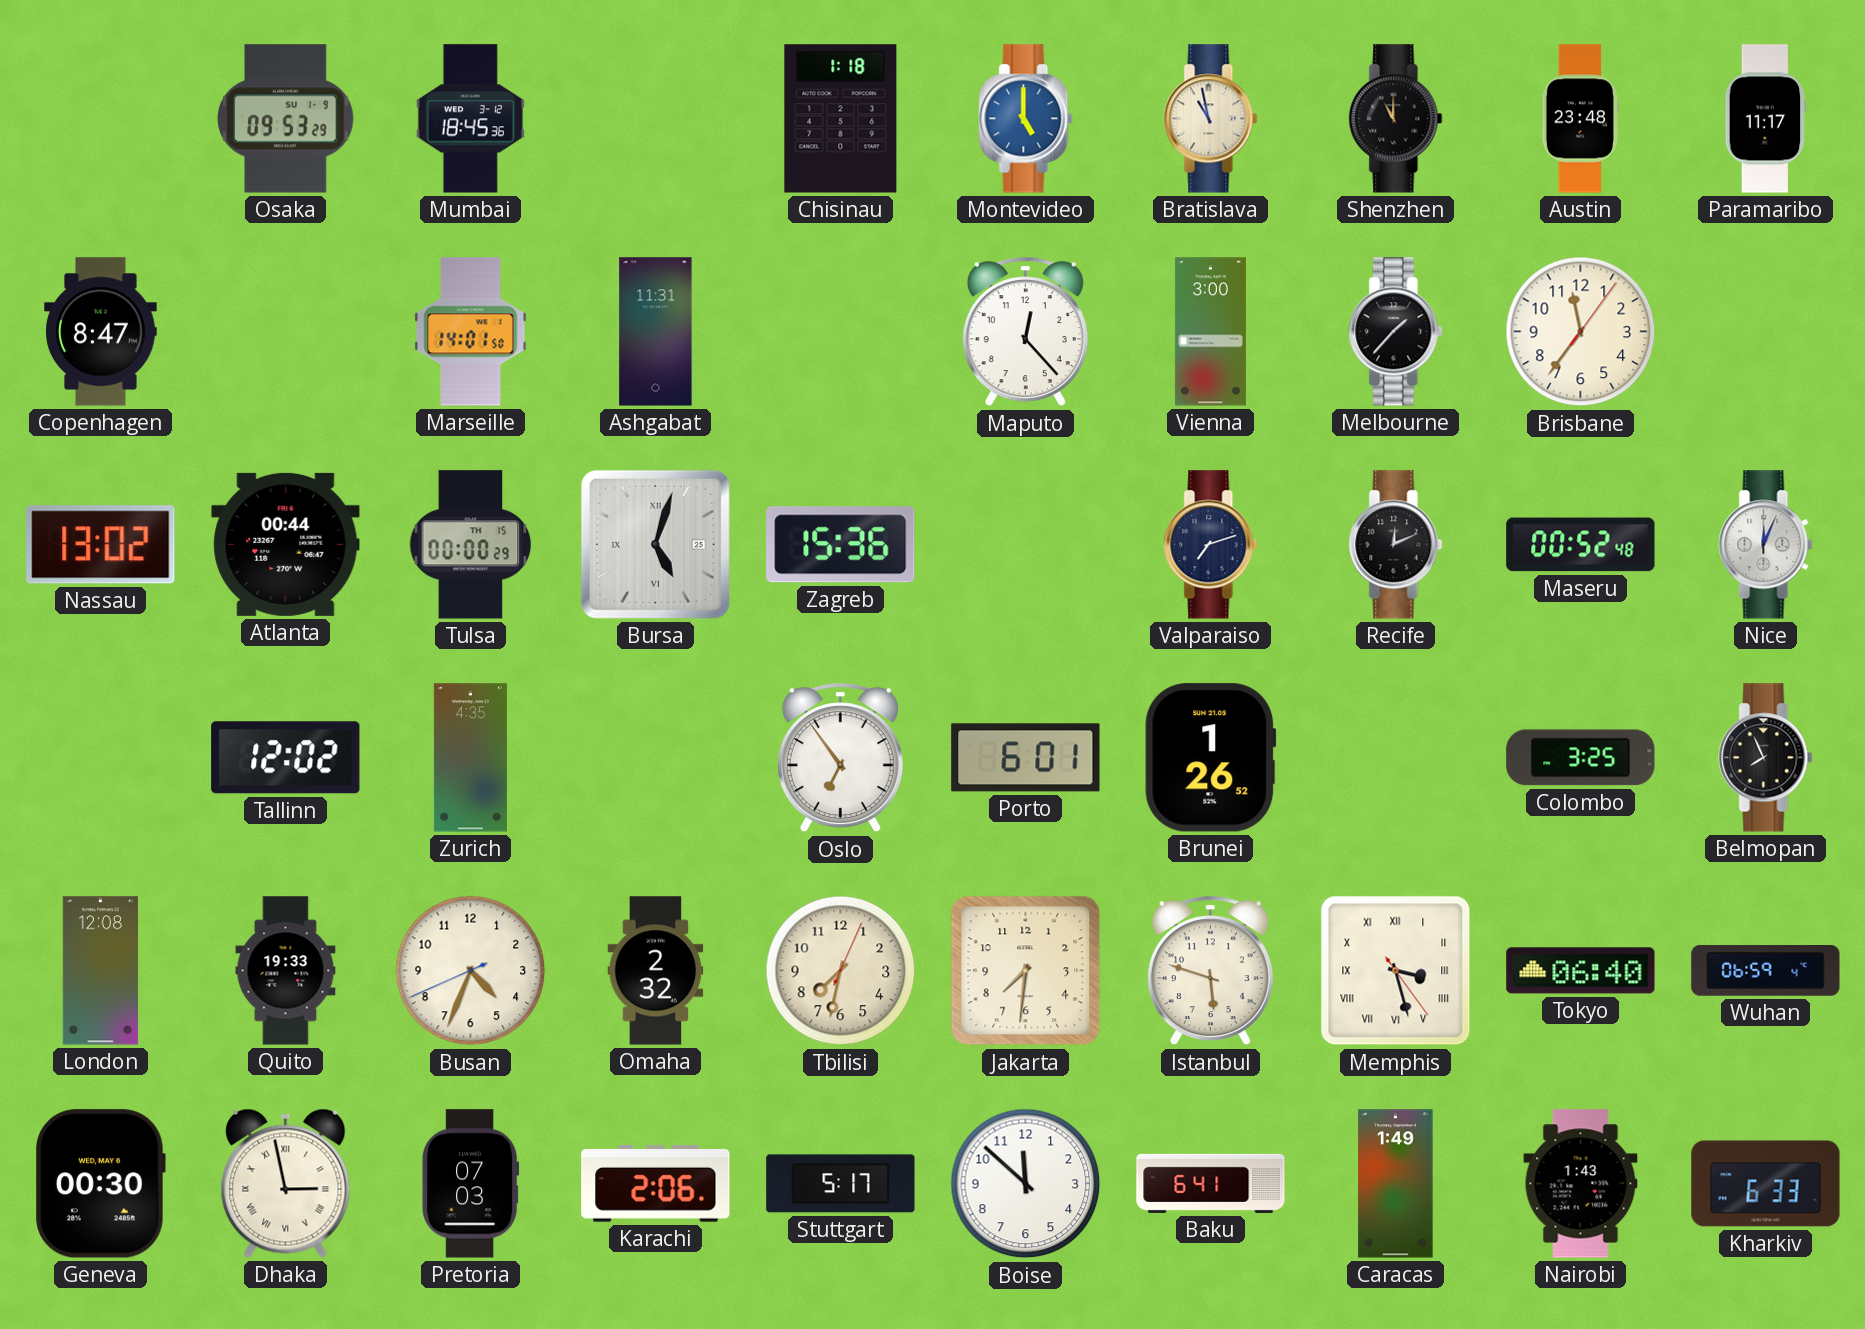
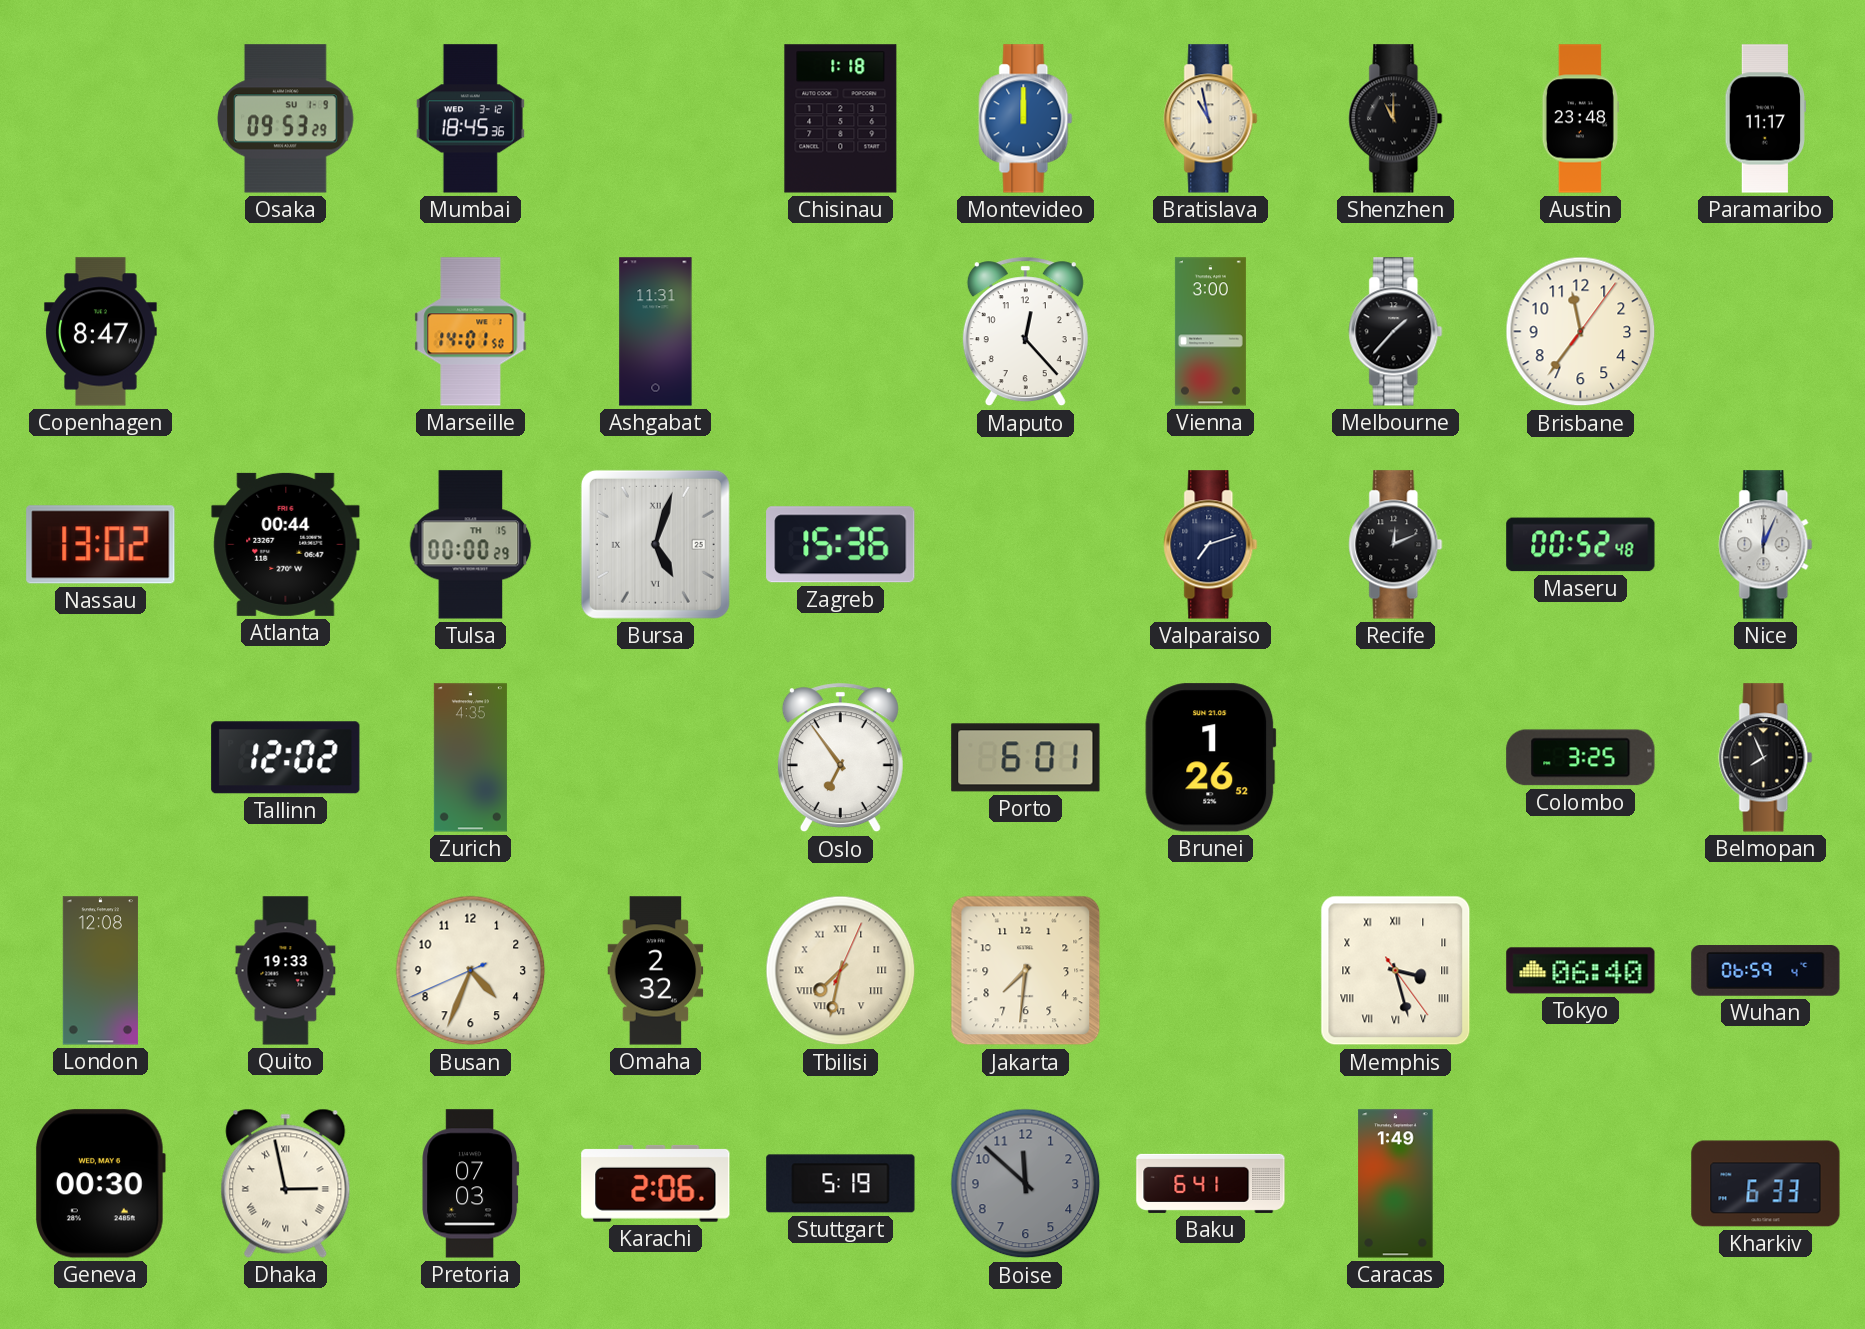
Montevideo: 5:00 -> 12:00 (1026, 119)
Tbilisi numerals: Arabic -> Roman (841, 971)
Istanbul: 5:48 -> none (1210, 971)
Stuttgart: 5:17 -> 5:19 (841, 1184)
Boise dial: white -> grey (1026, 1184)
Nairobi: 1:43 -> none (1581, 1184)
